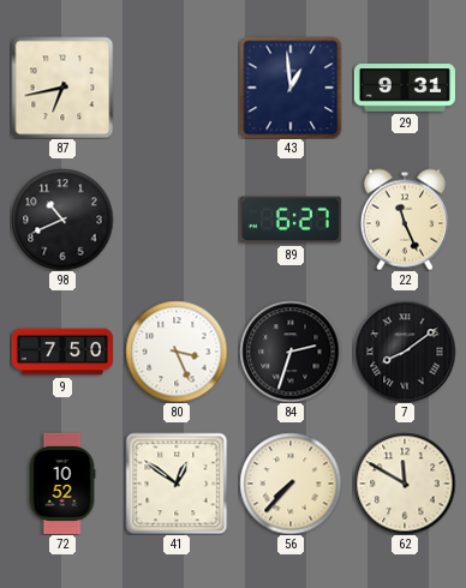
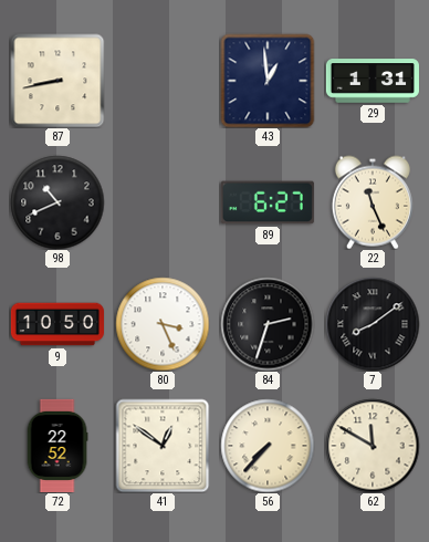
87: 6:43 -> 8:43 (57, 81)
29: 9:31 -> 1:31 (373, 81)
9: 7:50 -> 10:50 (56, 324)
72: 10:52 -> 22:52 (57, 446)
